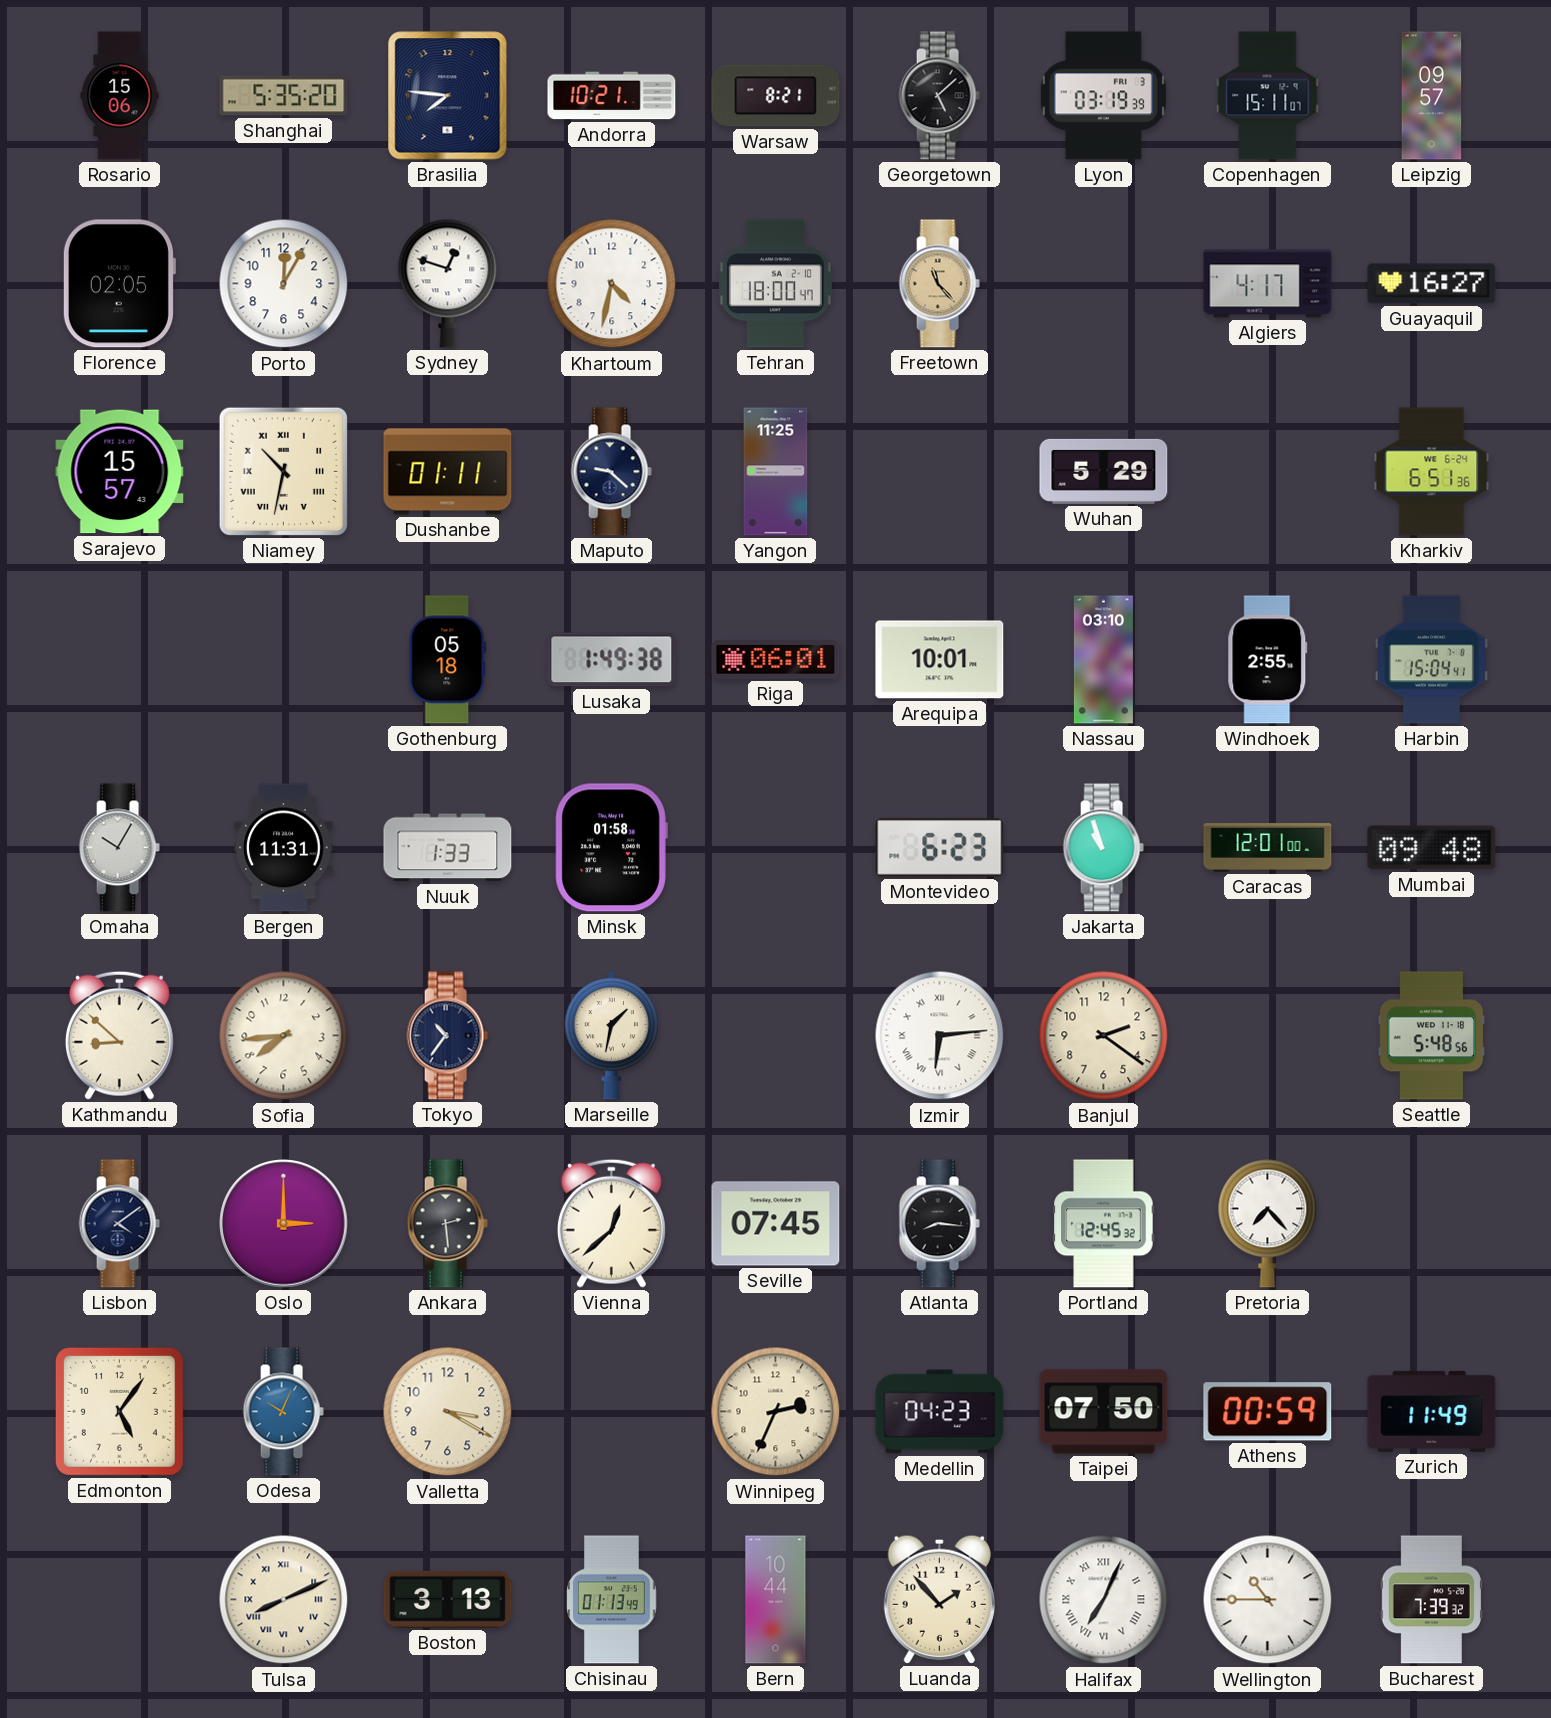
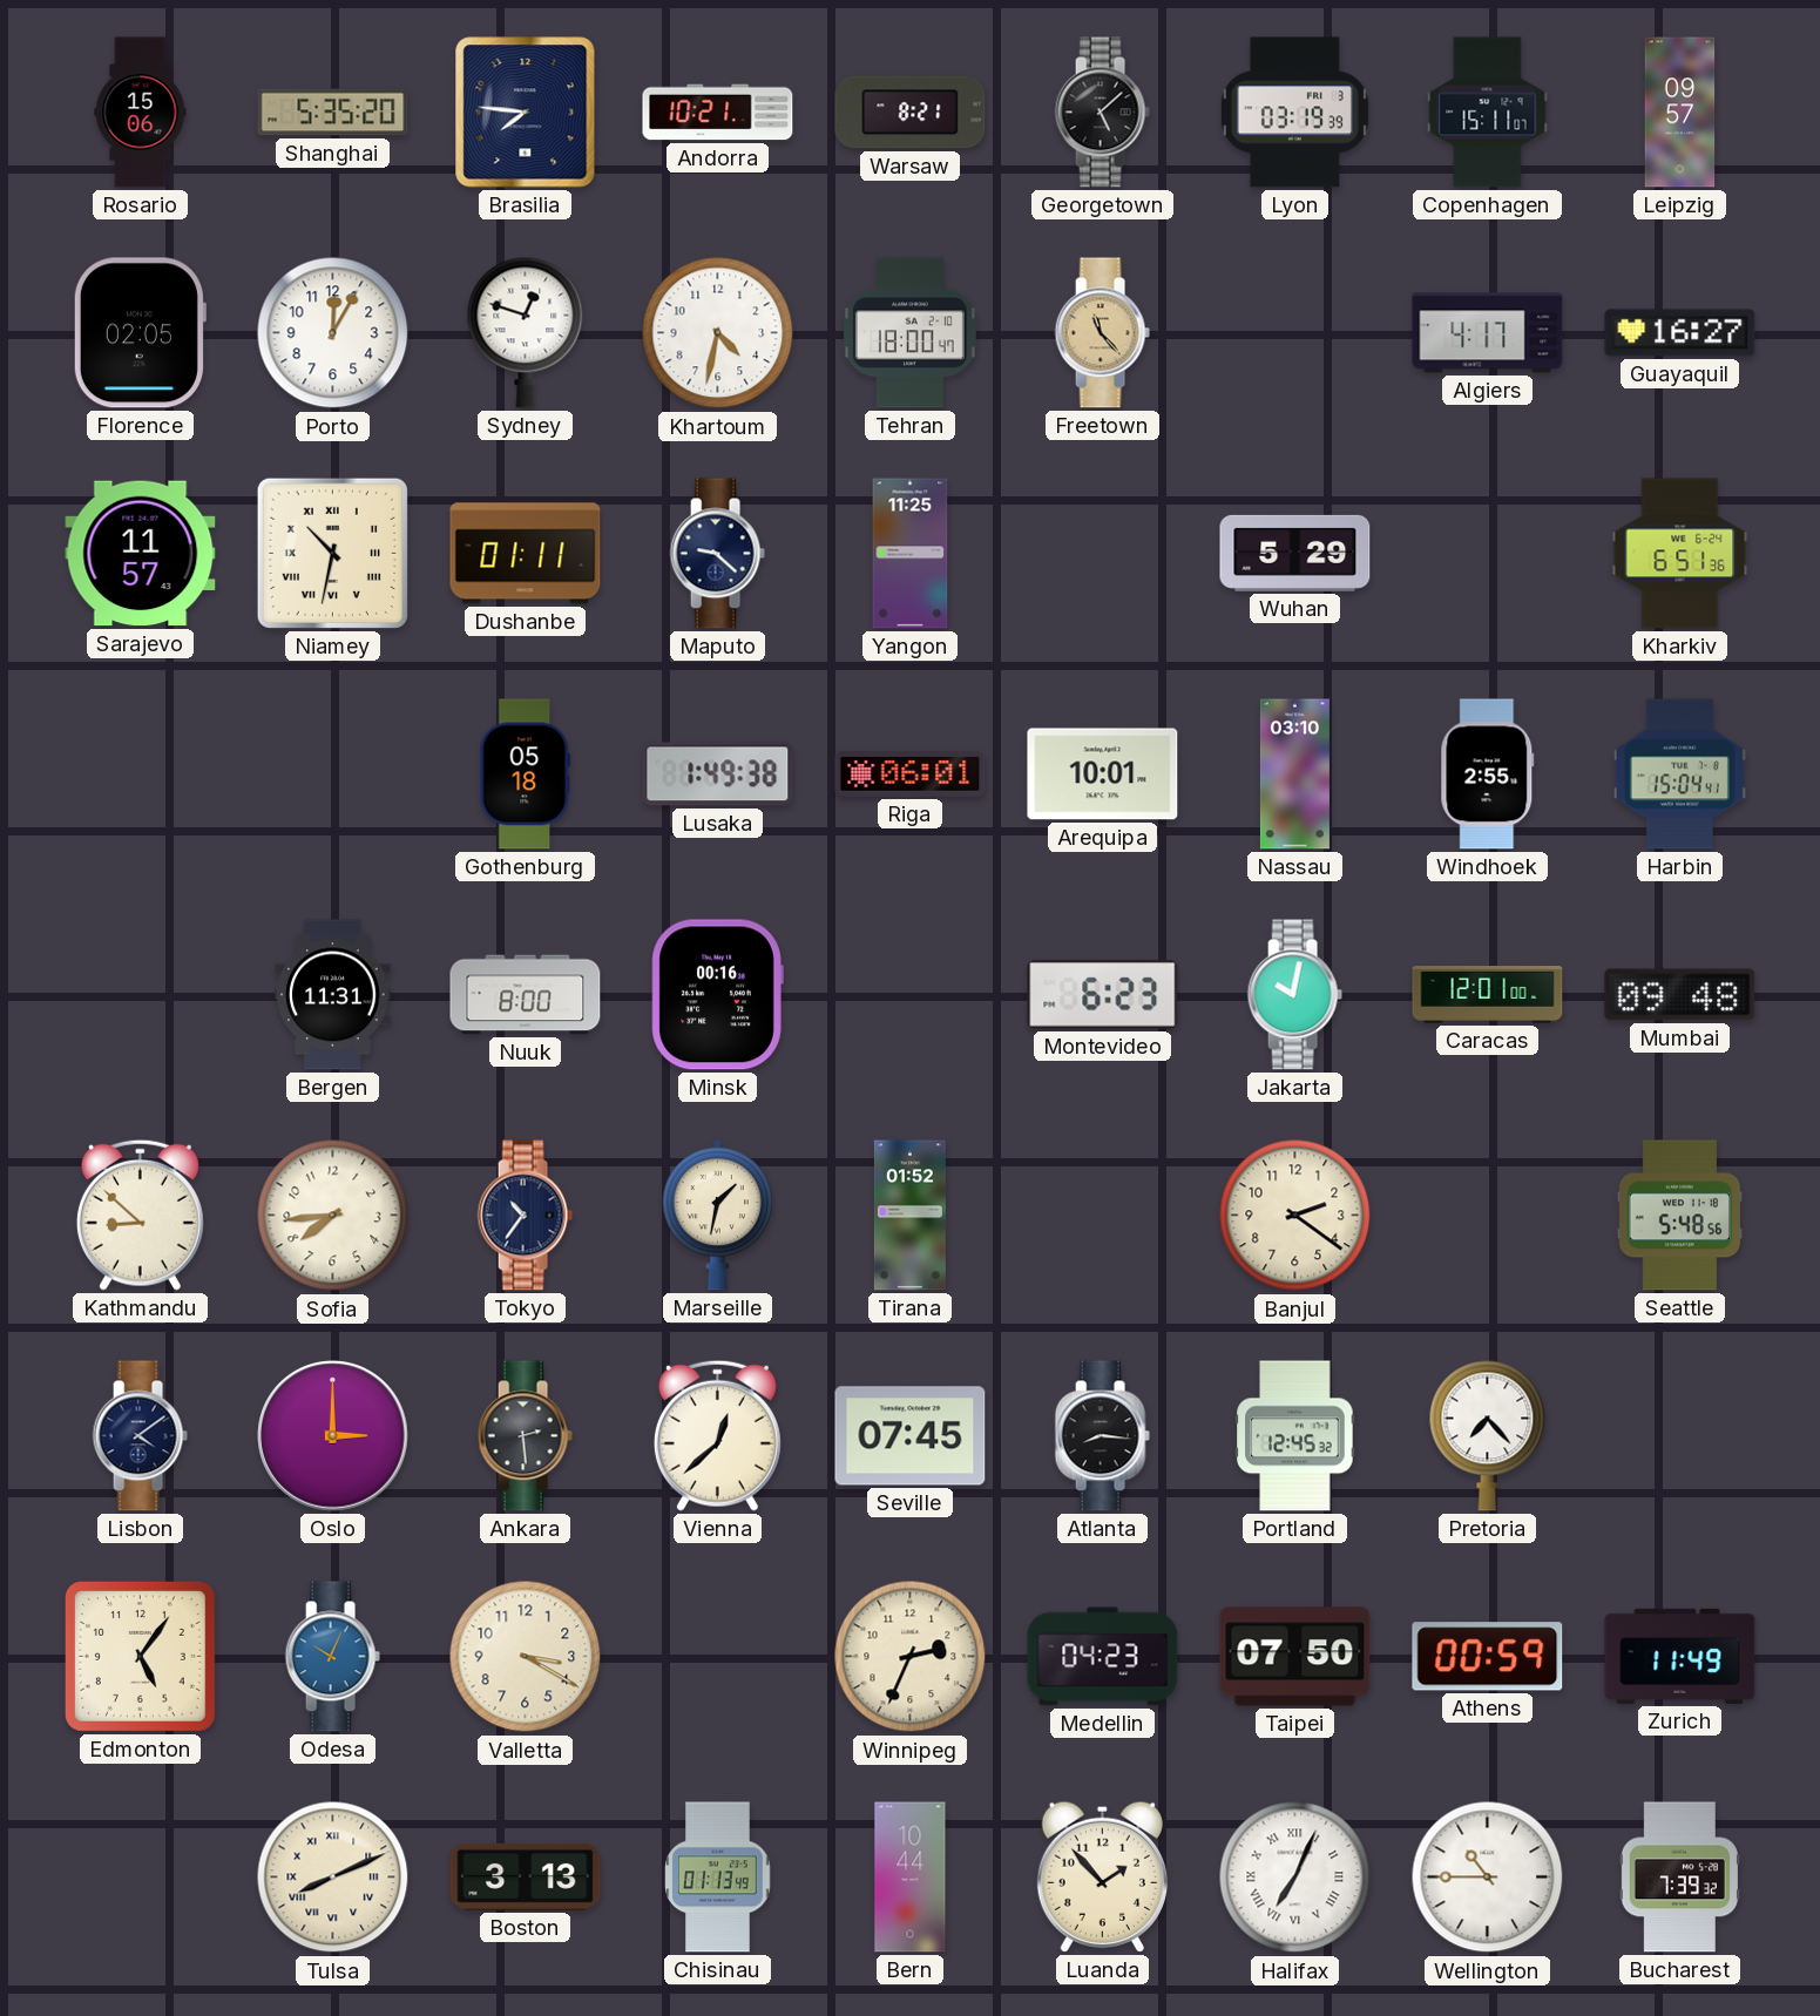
Sarajevo: 15:57 -> 11:57 (141, 554)
Omaha: 10:05 -> none (119, 848)
Nuuk: 1:33 -> 8:00 (526, 995)
Minsk: 01:58 -> 00:16 (717, 995)
Jakarta: 10:57 -> 10:02 (1294, 995)
Tirana: none -> 01:52 (909, 1216)
Izmir: 6:14 -> none (940, 1036)
